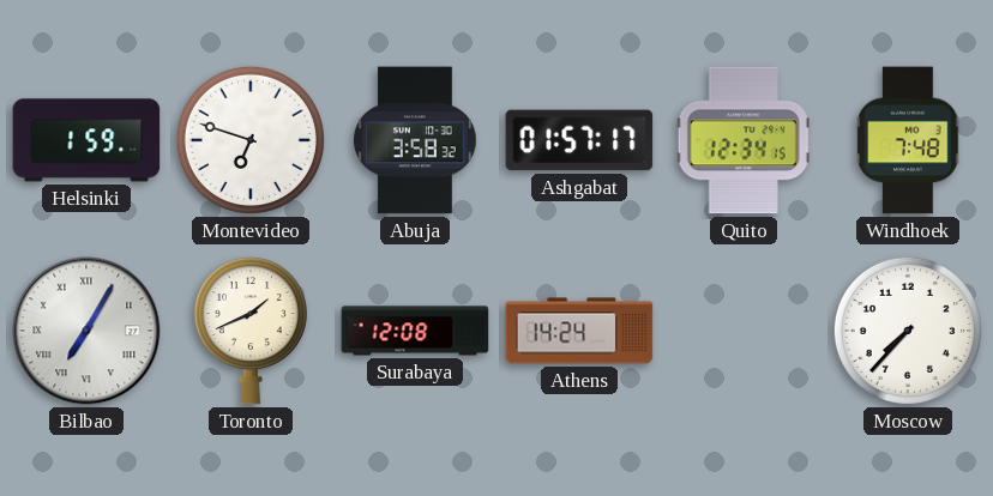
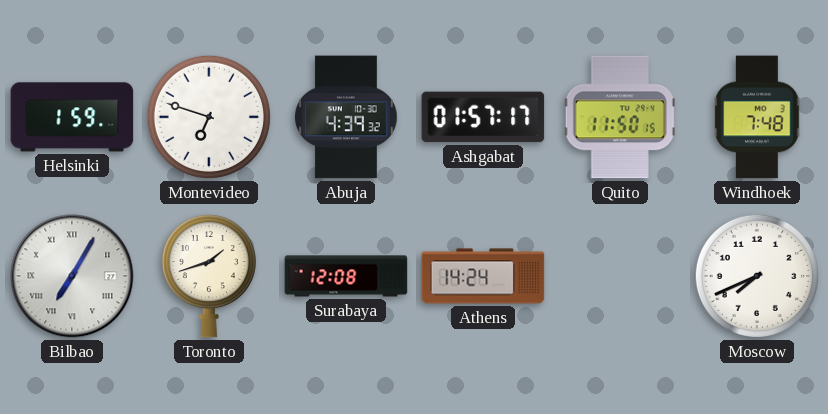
Abuja: 3:58 -> 4:39 (347, 117)
Quito: 12:34 -> 11:50 (620, 117)
Toronto: 1:41 -> 1:42 (209, 277)
Moscow: 7:37 -> 7:41 (757, 276)
